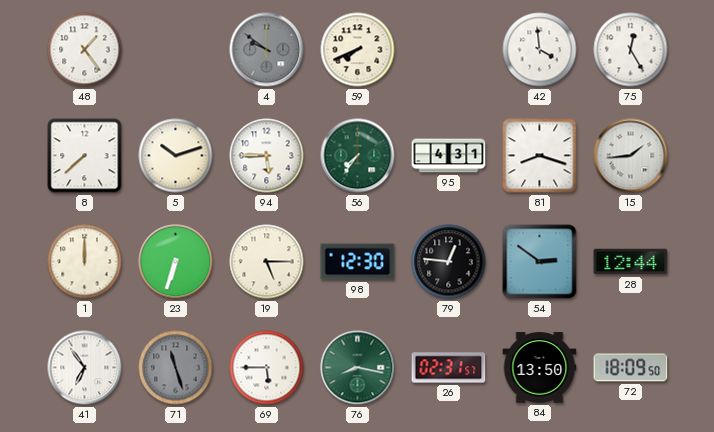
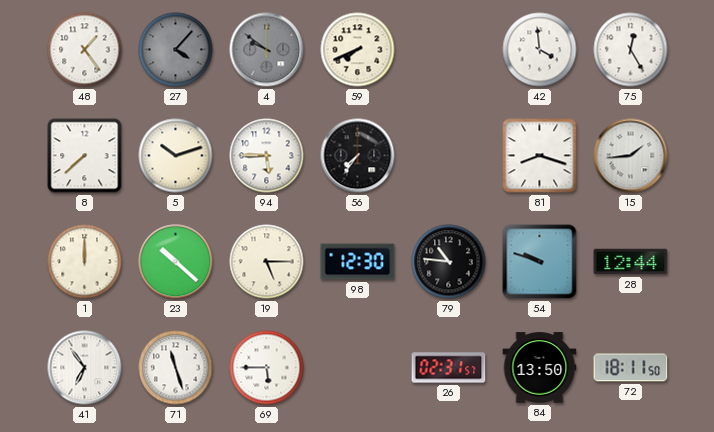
27: none -> 4:07 (176, 50)
56 dial: green -> black (358, 156)
95: 4:31 -> none (449, 156)
23: 6:33 -> 10:22 (176, 262)
79: 12:46 -> 10:46 (449, 262)
54: 2:51 -> 9:48 (540, 262)
71 dial: grey -> white (176, 368)
76: 8:17 -> none (358, 368)
72: 18:09 -> 18:11 (631, 368)
